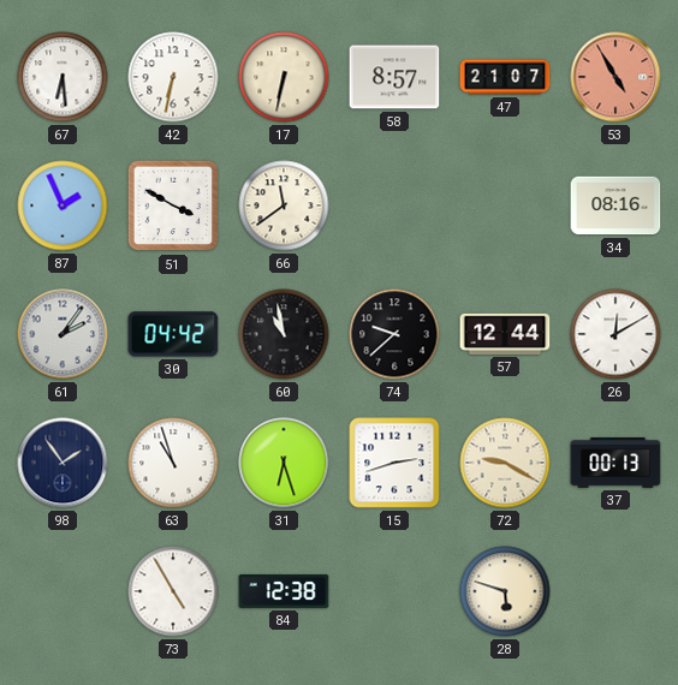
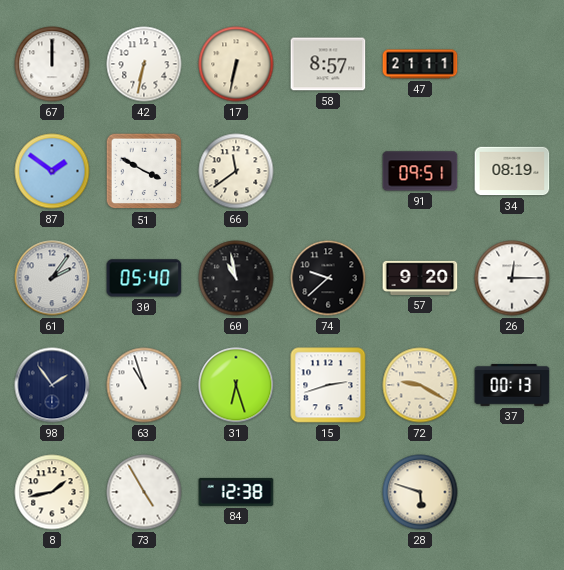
67: 6:29 -> 12:00 (52, 64)
47: 21:07 -> 21:11 (420, 64)
53: 4:55 -> none (615, 77)
87: 1:56 -> 1:51 (52, 171)
91: none -> 09:51 (420, 171)
34: 08:16 -> 08:19 (512, 171)
30: 04:42 -> 05:40 (144, 278)
57: 12:44 -> 9:20 (420, 278)
26: 12:10 -> 12:15 (512, 278)
8: none -> 1:43 (52, 492)
